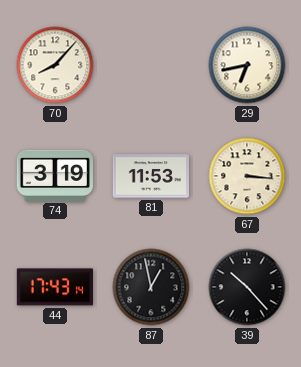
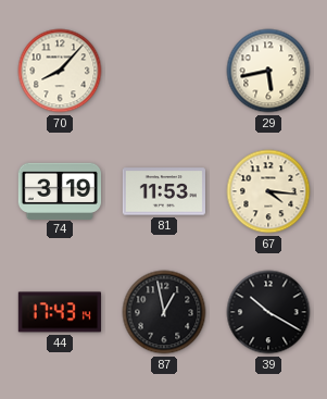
29: 6:43 -> 5:43 (268, 71)
67: 3:16 -> 4:16 (268, 191)
39: 10:23 -> 10:20 (268, 312)
